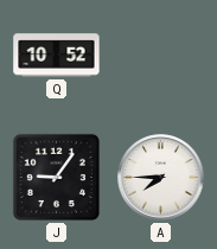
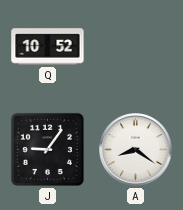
A: 7:45 -> 8:21 (136, 150)
